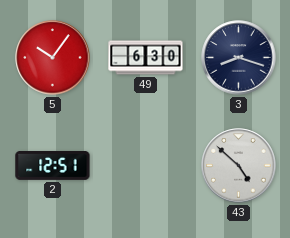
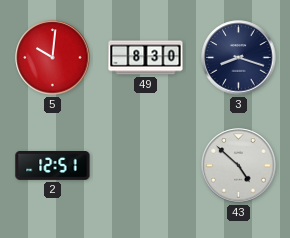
5: 10:06 -> 10:01 (53, 58)
49: 6:30 -> 8:30 (146, 58)
